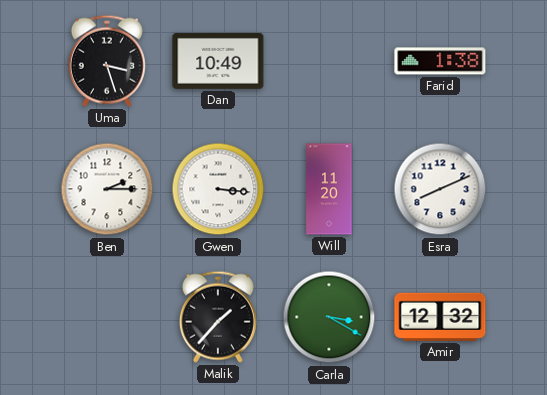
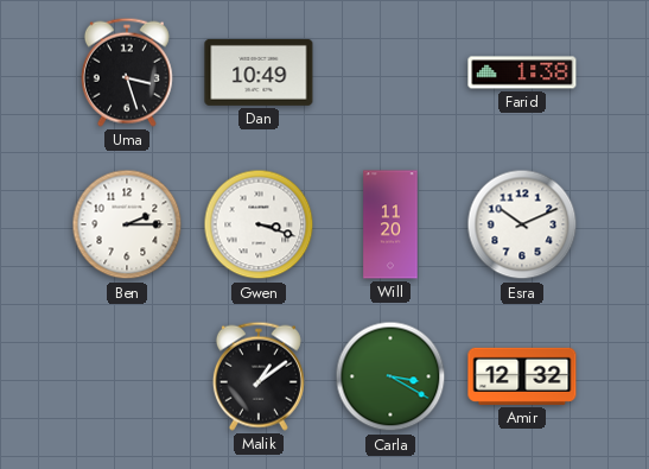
Gwen: 3:16 -> 3:18 (259, 224)
Esra: 8:11 -> 10:11 (522, 224)
Malik: 1:37 -> 1:09 (259, 376)
